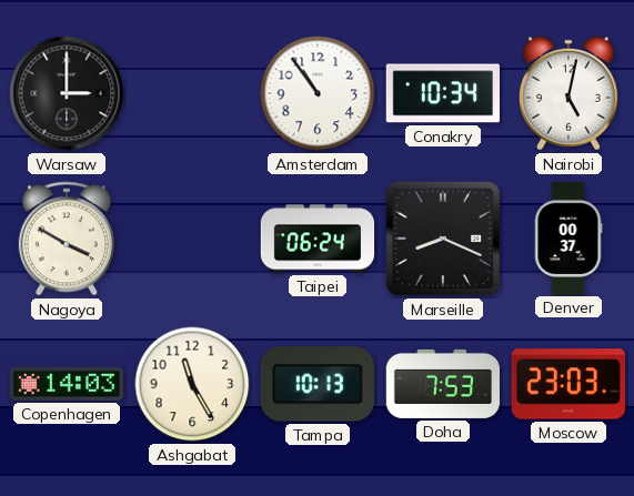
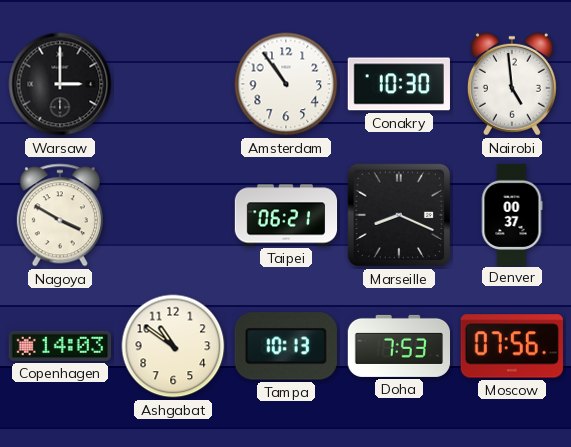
Conakry: 10:34 -> 10:30 (399, 84)
Nairobi: 5:02 -> 4:59 (512, 84)
Taipei: 06:24 -> 06:21 (286, 215)
Ashgabat: 11:25 -> 10:51 (173, 346)
Moscow: 23:03 -> 07:56 (512, 346)
